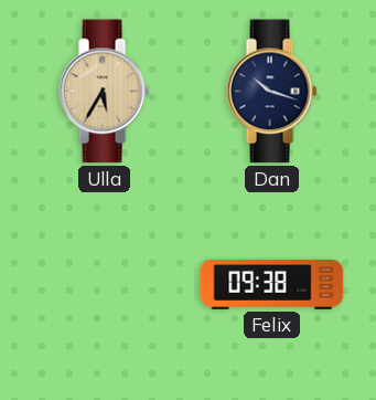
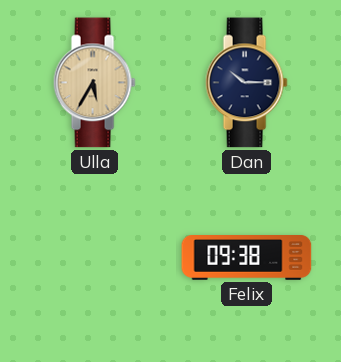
Dan: 10:18 -> 10:15 (246, 83)
